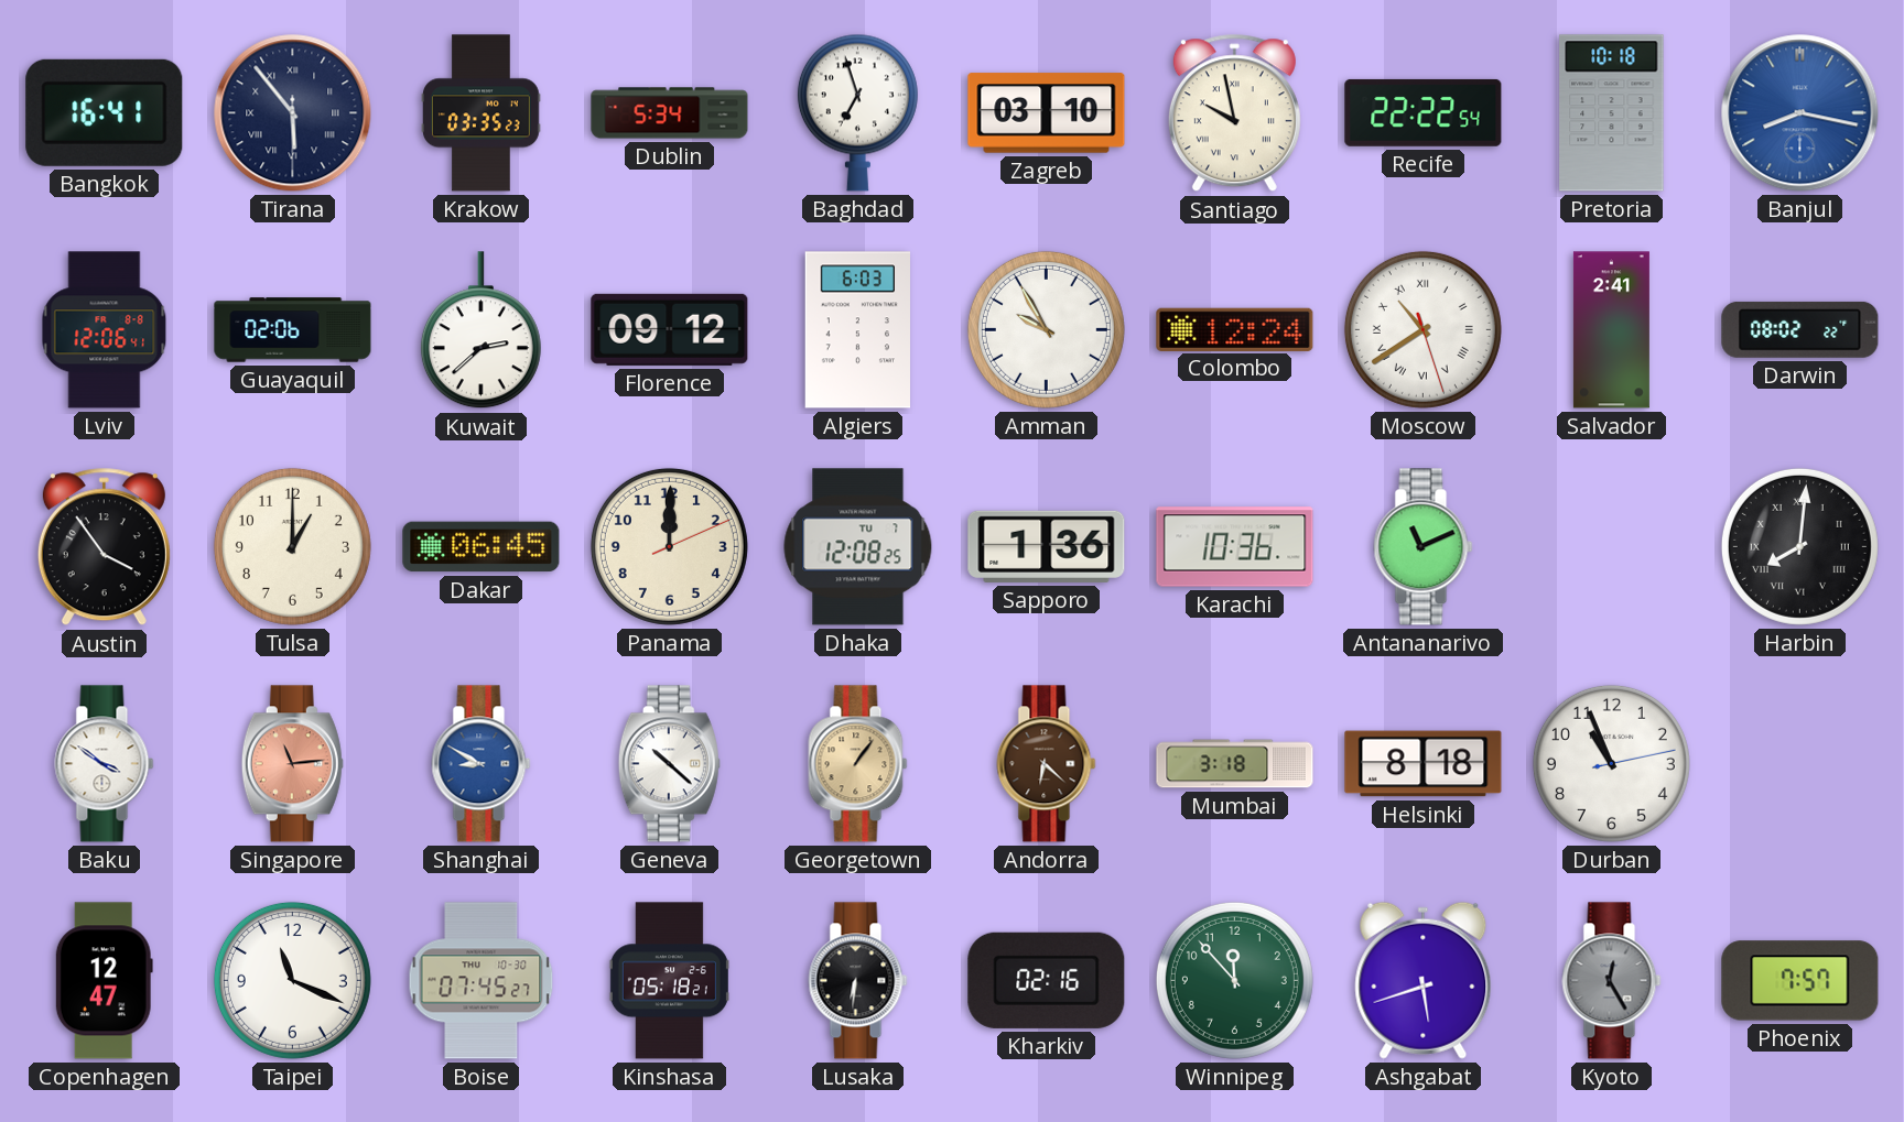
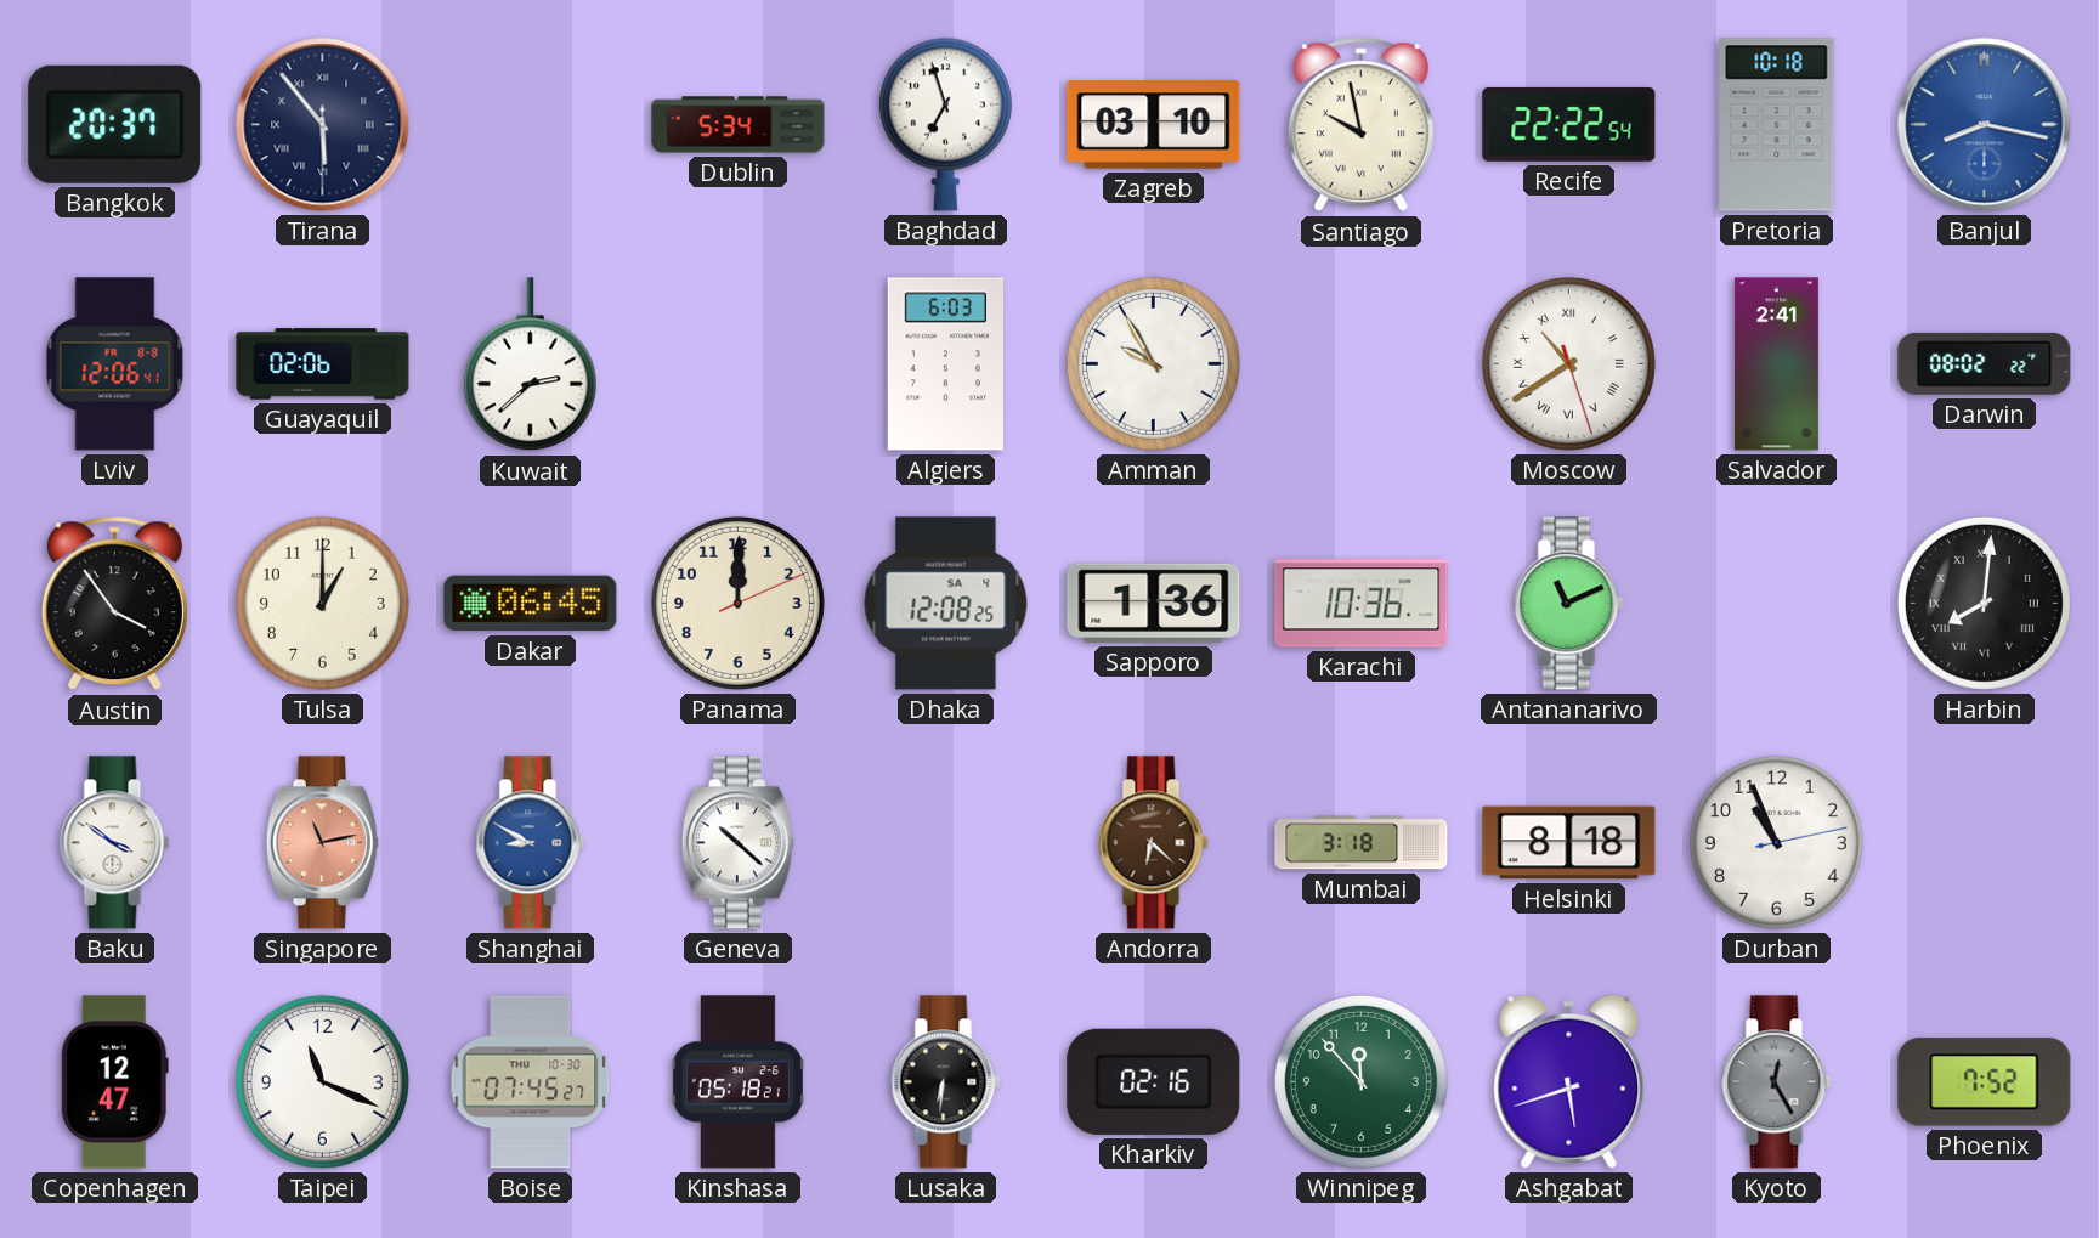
Bangkok: 16:41 -> 20:37 (115, 124)
Krakow: 03:35 -> none (482, 113)
Florence: 09:12 -> none (670, 329)
Colombo: 12:24 -> none (1235, 329)
Dhaka date: TU 7 -> SA 4 (946, 604)
Singapore: 11:14 -> 11:13 (322, 843)
Georgetown: 1:06 -> none (858, 764)
Phoenix: 7:57 -> 7:52 (1985, 1082)
